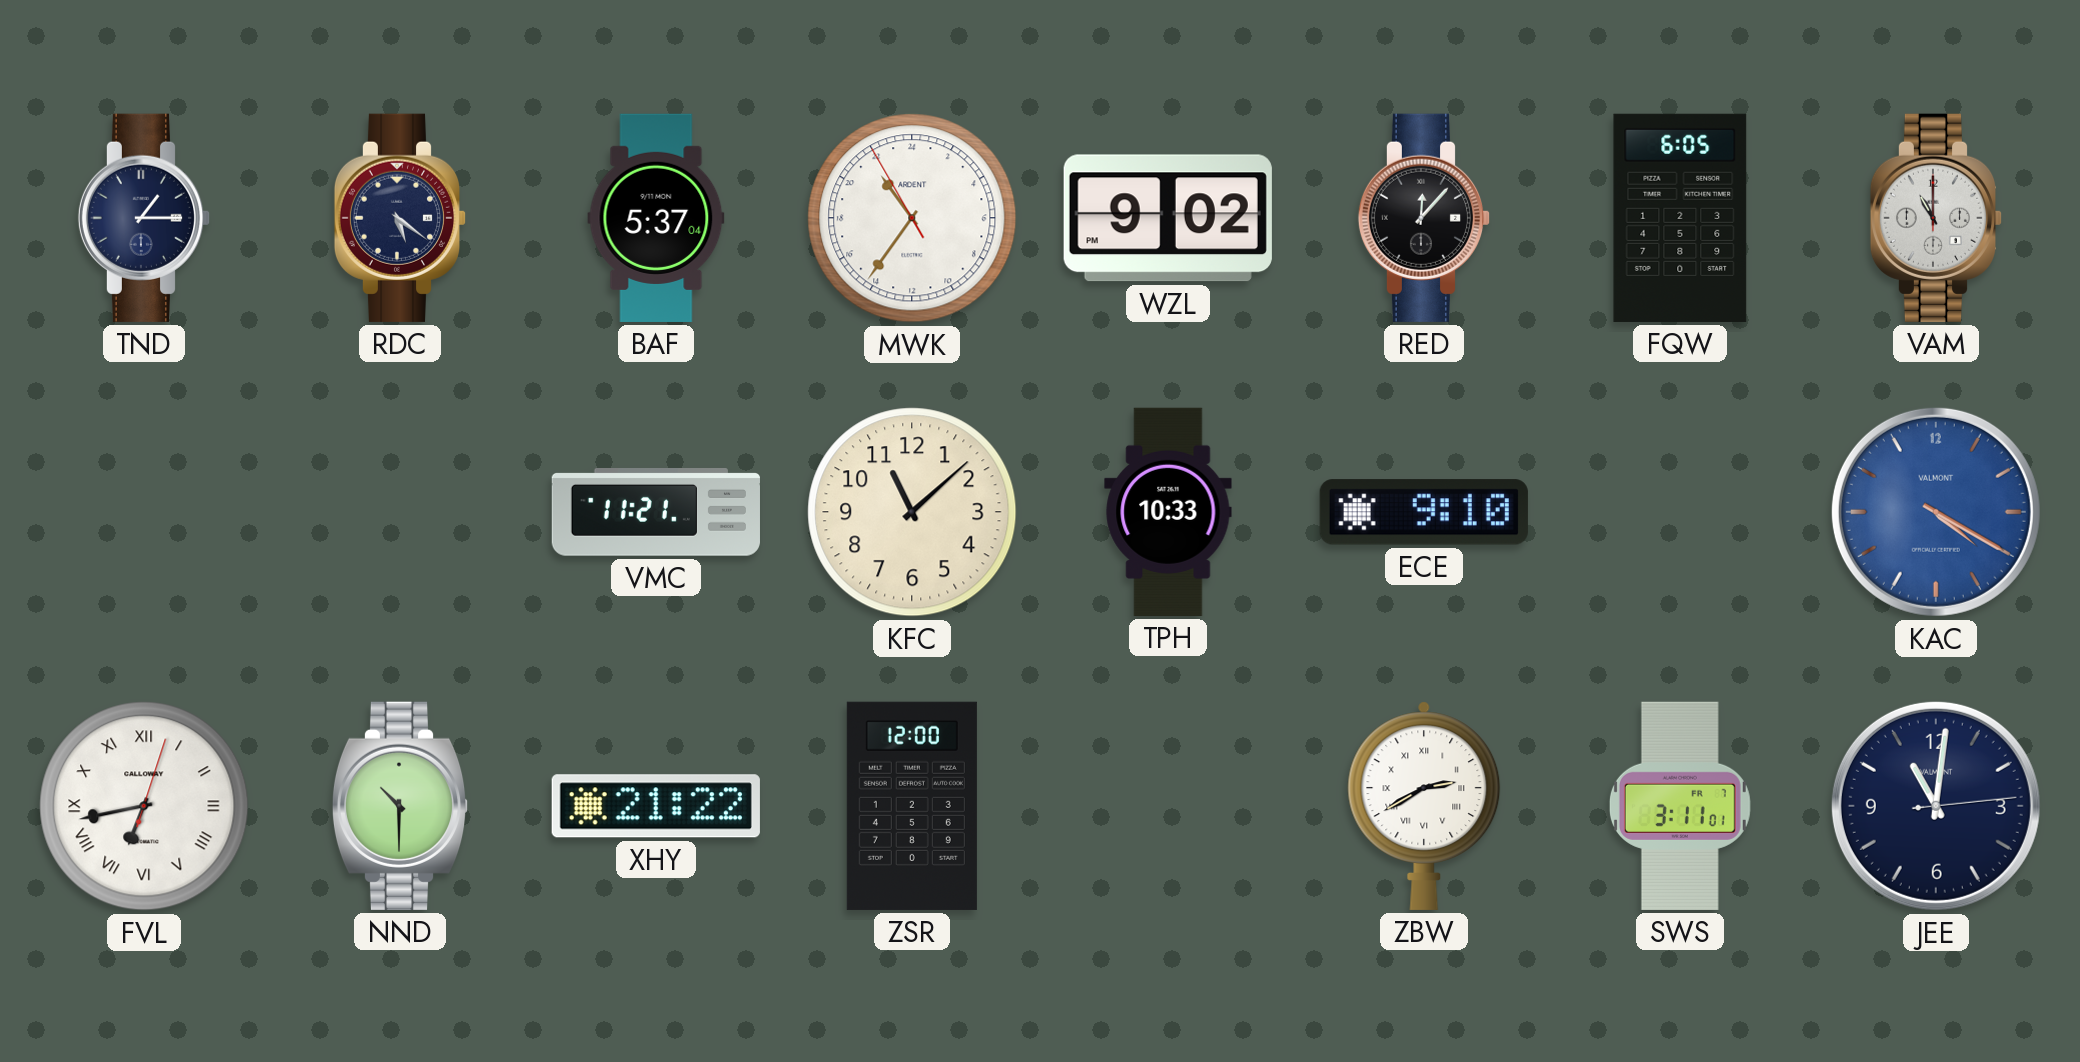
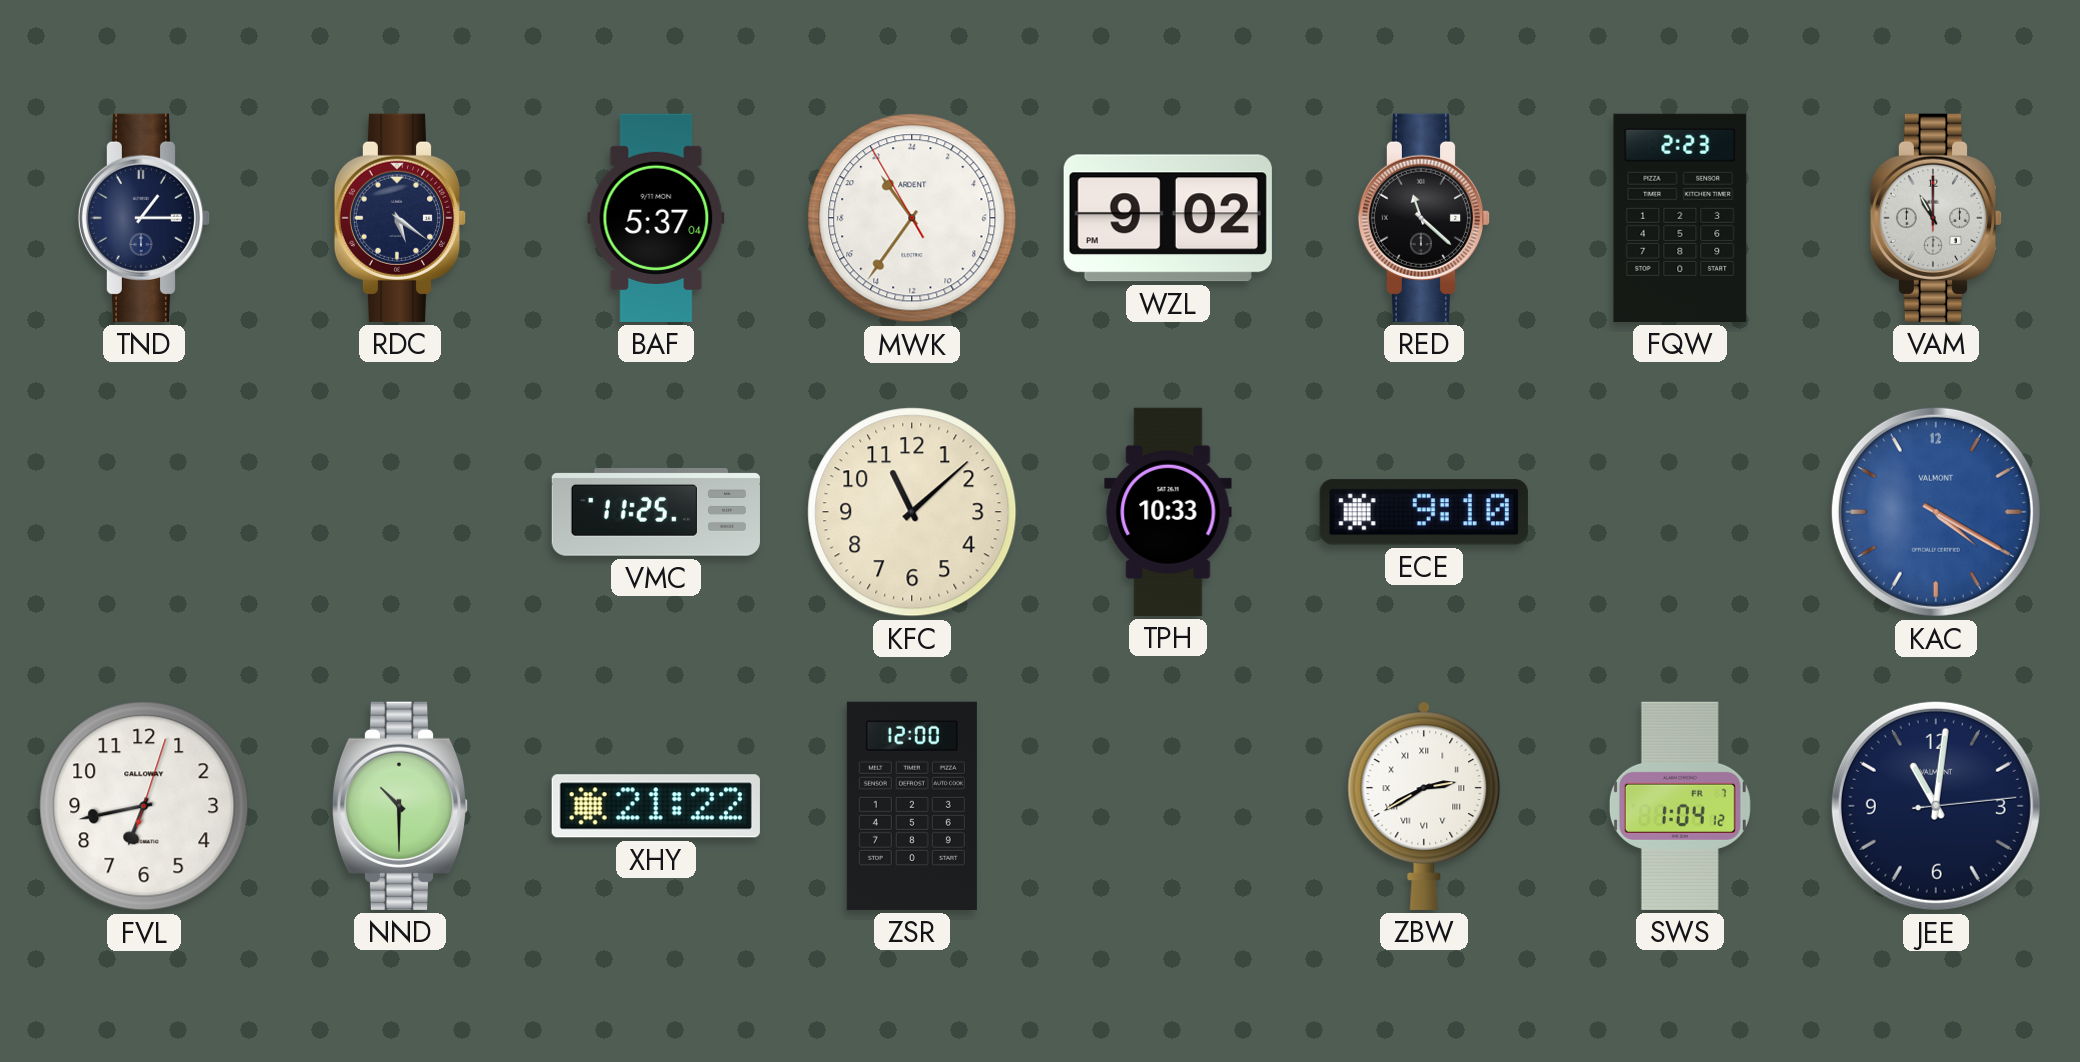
RED: 12:07 -> 11:22 (1424, 218)
FQW: 6:05 -> 2:23 (1680, 218)
VMC: 11:21 -> 11:25 (656, 512)
FVL numerals: Roman -> Arabic (144, 806)
SWS: 3:11 -> 1:04 (1680, 806)
